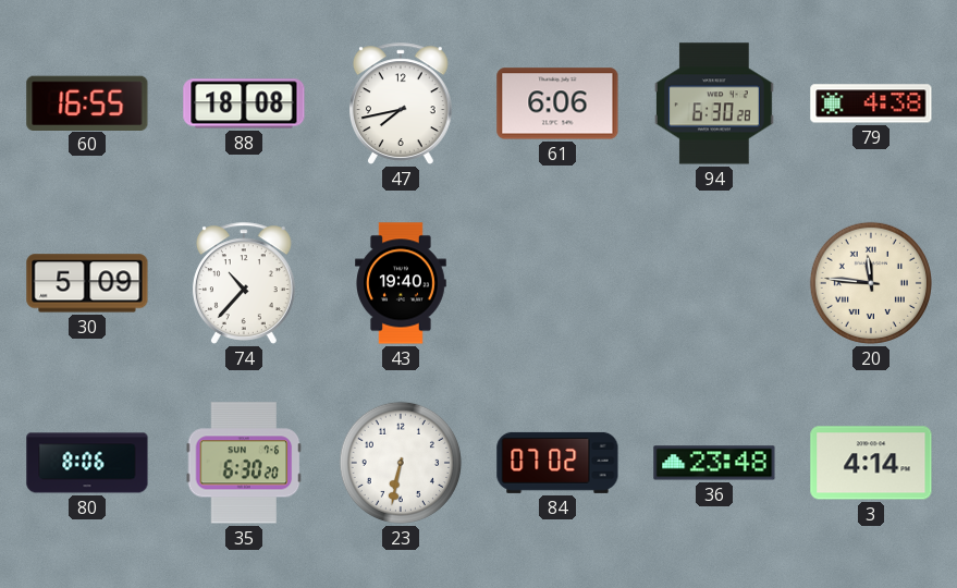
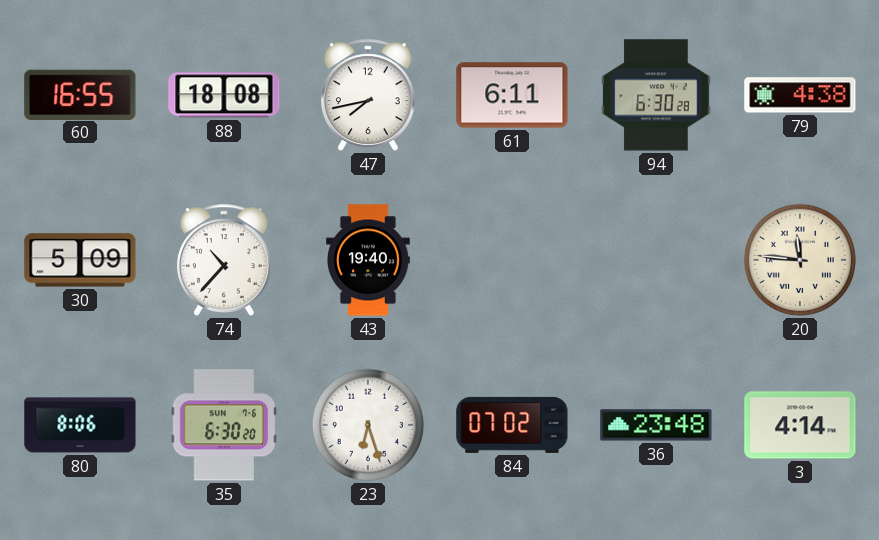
61: 6:06 -> 6:11 (512, 95)
23: 6:32 -> 6:27 (368, 425)
